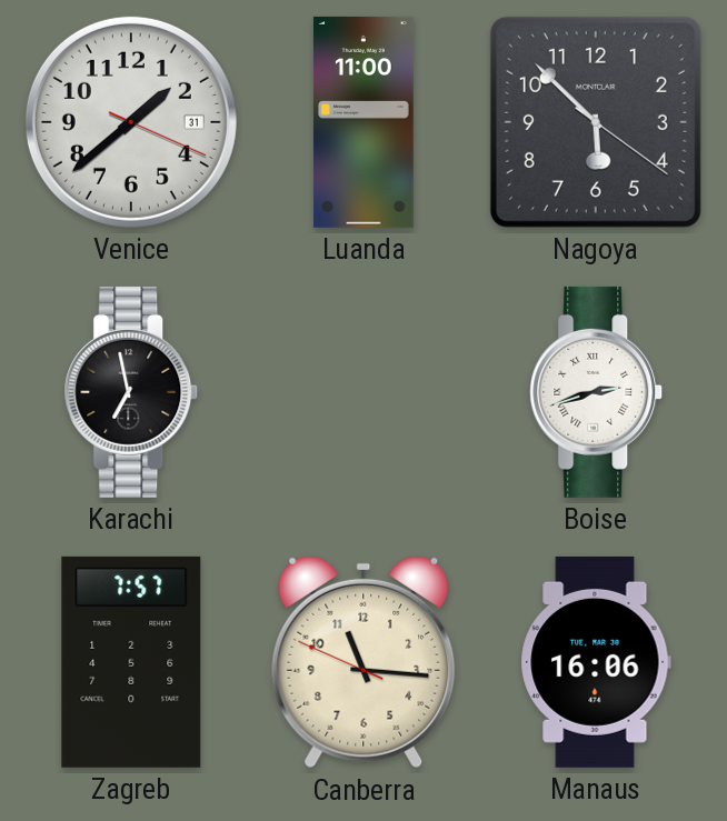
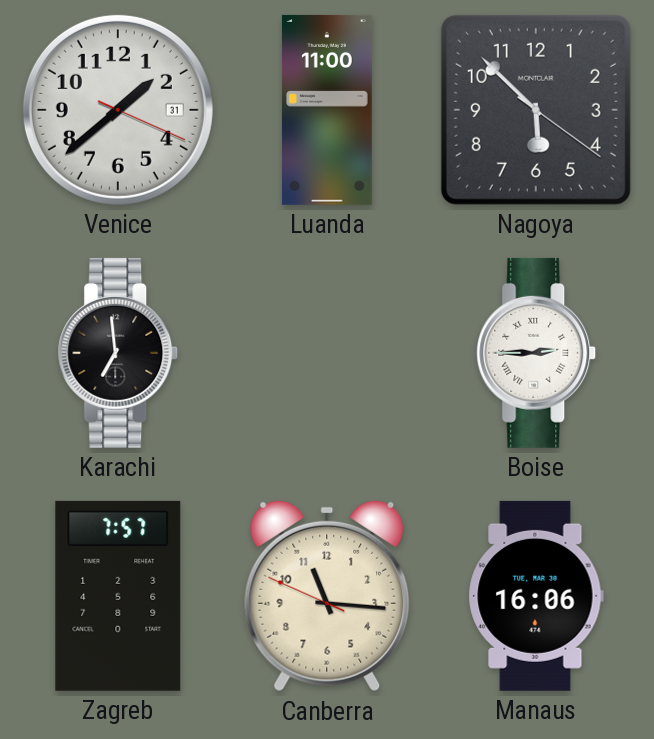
Karachi: 6:58 -> 6:59 (118, 353)
Boise: 2:42 -> 2:45 (536, 353)
